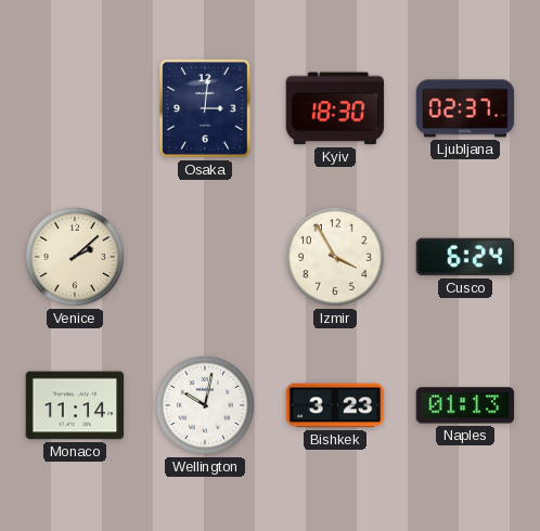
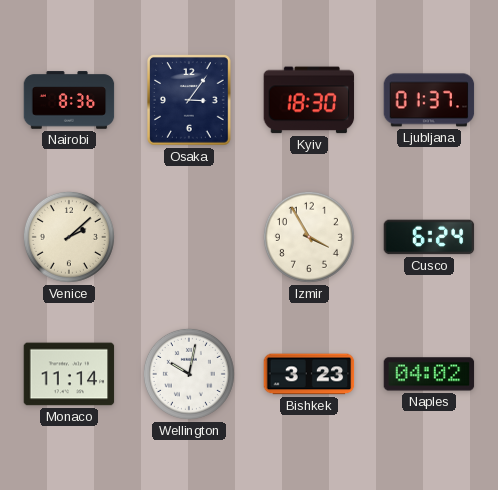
Nairobi: none -> 8:36 (69, 100)
Osaka: 3:01 -> 3:06 (190, 101)
Ljubljana: 02:37 -> 01:37 (429, 100)
Naples: 01:13 -> 04:02 (429, 374)
